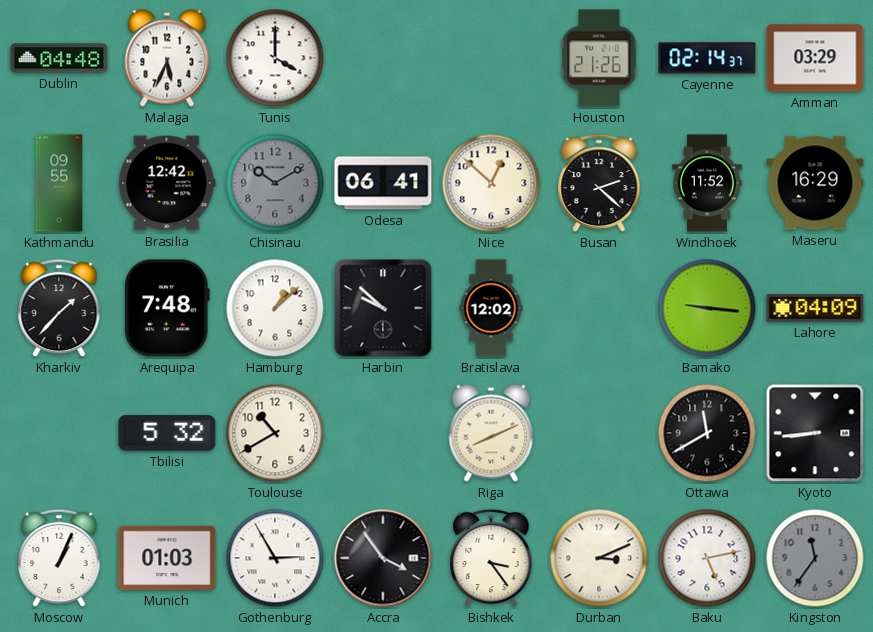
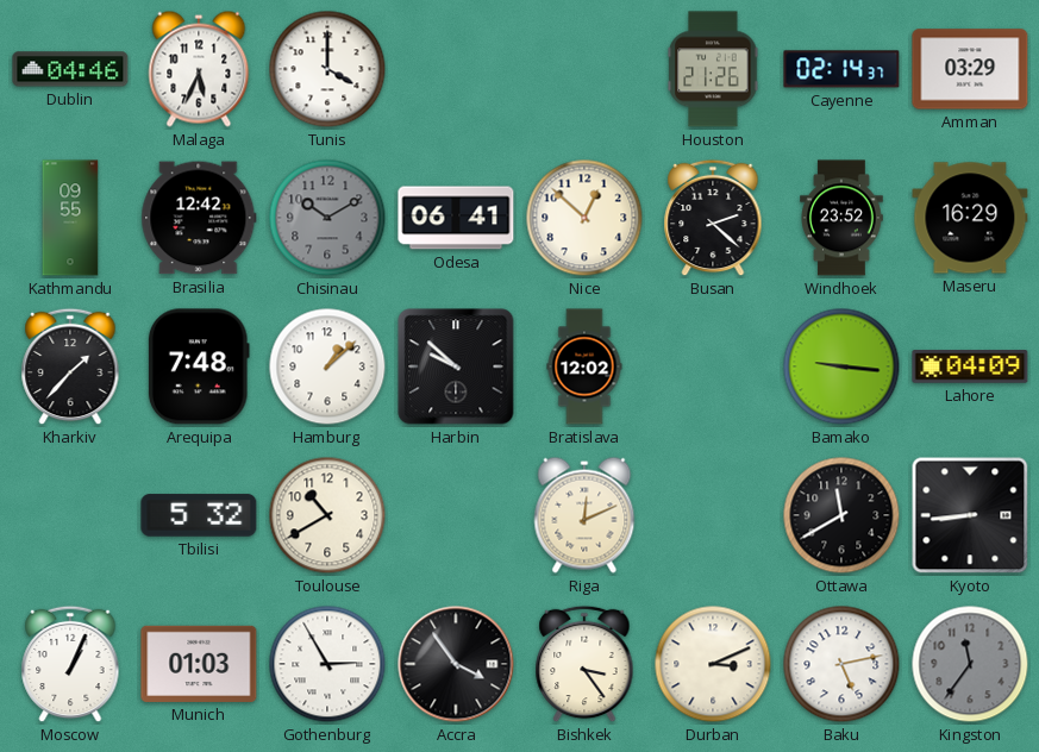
Dublin: 04:48 -> 04:46 (70, 69)
Windhoek: 11:52 -> 23:52 (843, 218)
Riga: 8:11 -> 12:11 (584, 515)
